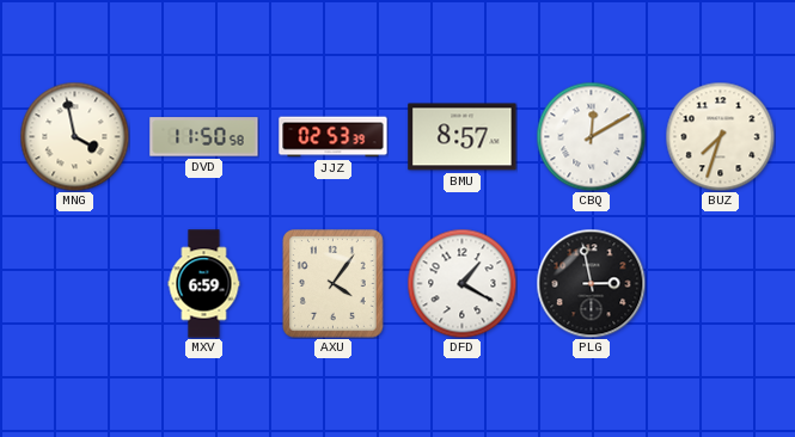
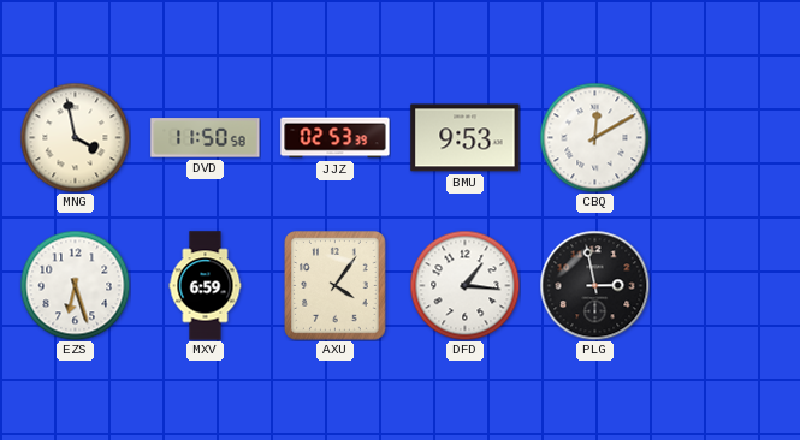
BMU: 8:57 -> 9:53 (466, 138)
BUZ: 7:33 -> none (720, 136)
EZS: none -> 6:27 (75, 285)
DFD: 1:20 -> 1:16 (464, 285)
